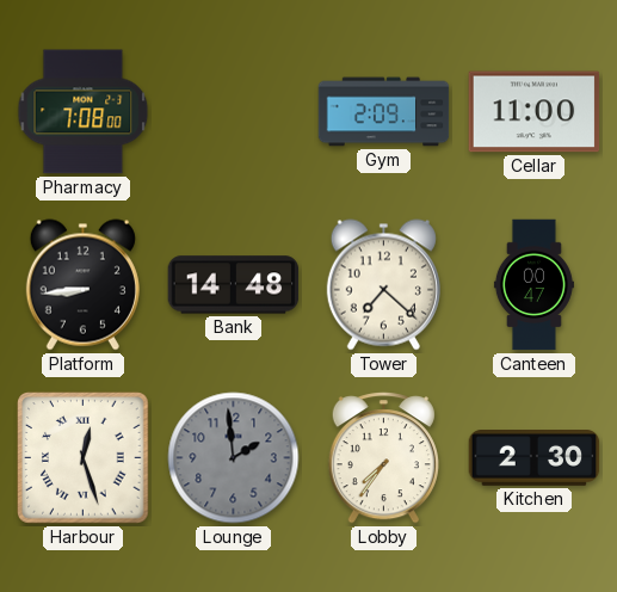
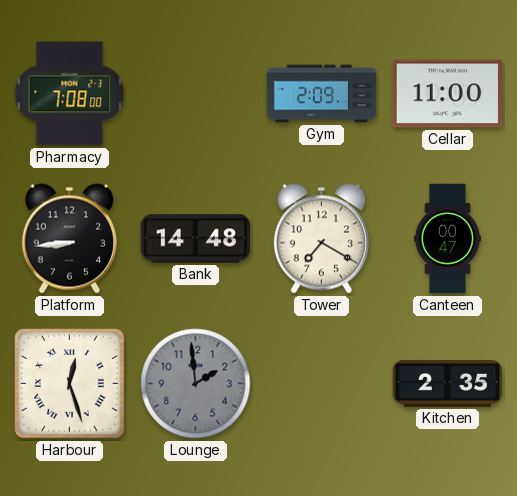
Tower: 7:22 -> 7:20 (321, 239)
Lobby: 7:36 -> none (383, 458)
Kitchen: 2:30 -> 2:35 (448, 384)
